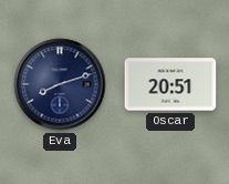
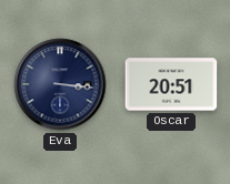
Eva: 8:12 -> 3:16 (60, 84)
